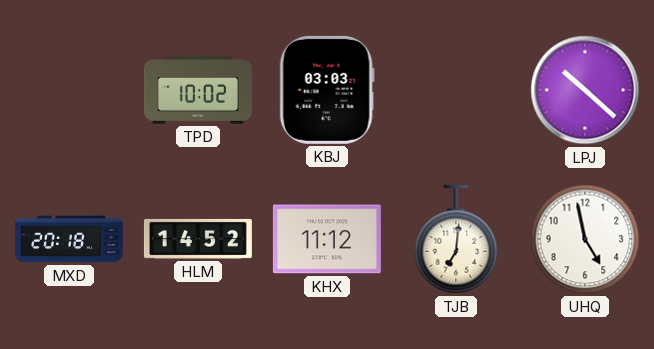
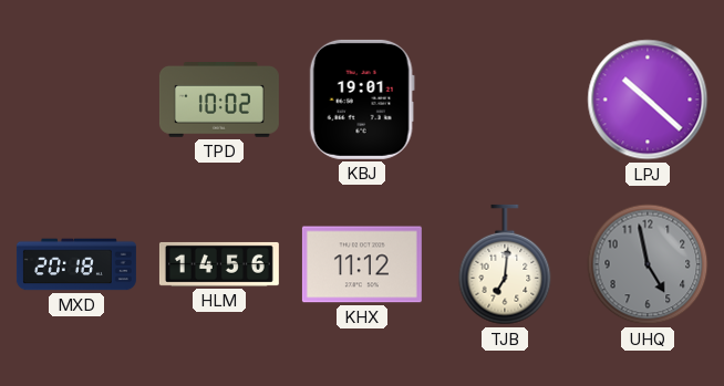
KBJ: 03:03 -> 19:01 (362, 100)
HLM: 14:52 -> 14:56 (219, 264)
UHQ dial: white -> grey (648, 264)
